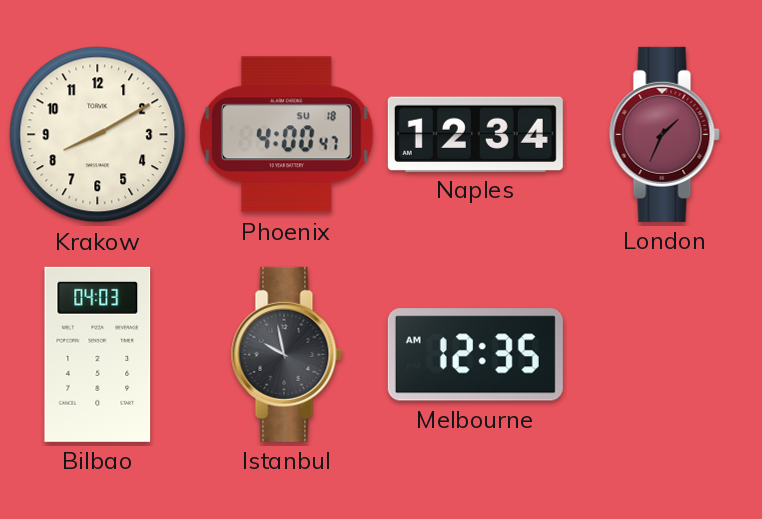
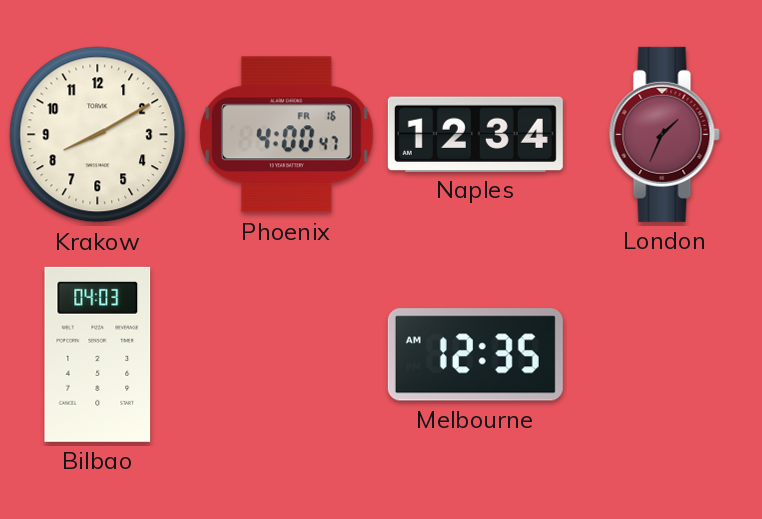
Phoenix date: SU 18 -> FR 16 (287, 135)
Istanbul: 9:58 -> none (286, 354)
